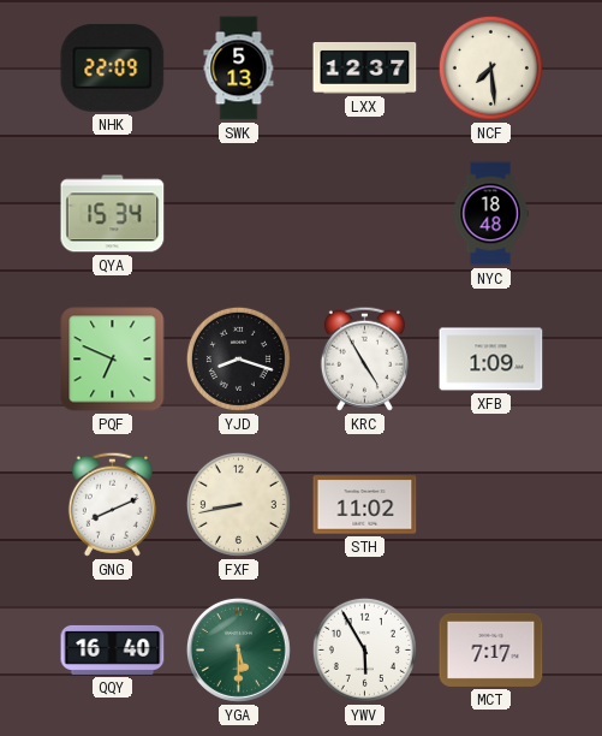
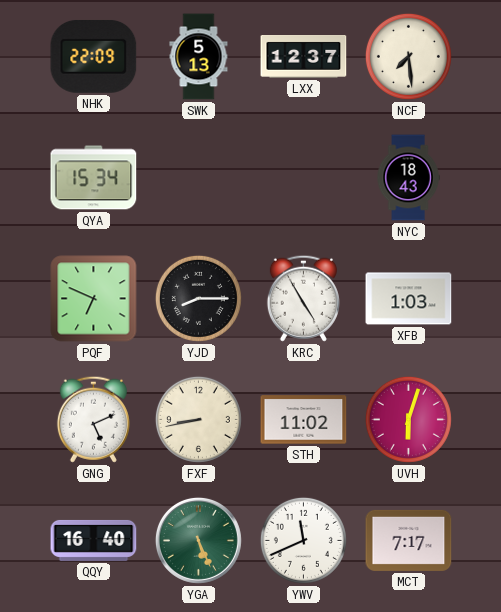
NYC: 18:48 -> 18:43 (408, 178)
YJD: 8:18 -> 8:15 (198, 298)
XFB: 1:09 -> 1:03 (409, 299)
GNG: 8:11 -> 5:11 (93, 419)
UVH: none -> 6:03 (408, 419)
YGA: 5:30 -> 5:26 (198, 540)
YWV: 5:55 -> 11:41 (303, 540)
